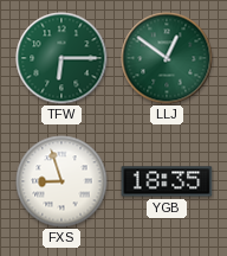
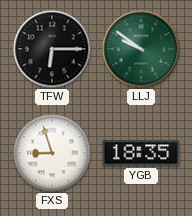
TFW dial: green -> black (52, 49)
LLJ: 12:51 -> 9:51 (141, 49)
